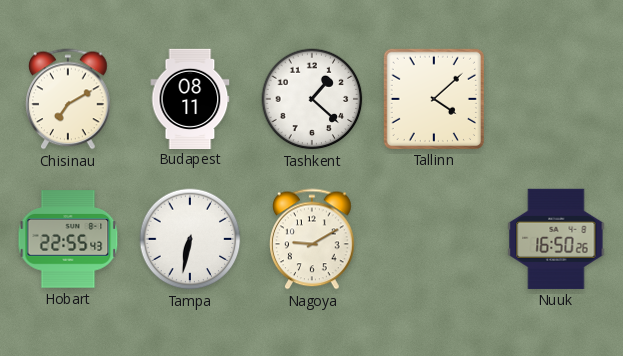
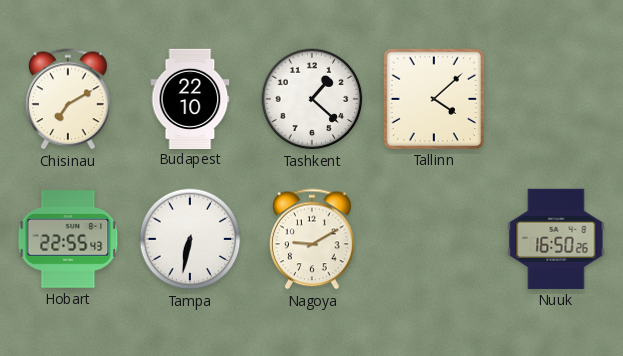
Budapest: 08:11 -> 22:10 (190, 98)
